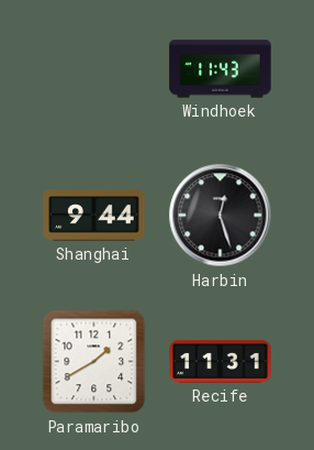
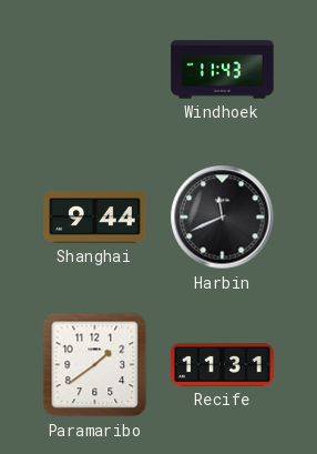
Harbin: 12:27 -> 11:41 (223, 218)
Paramaribo: 1:40 -> 1:39 (95, 365)
